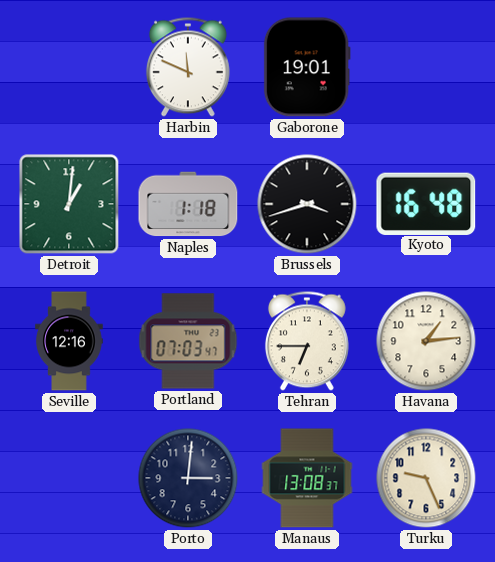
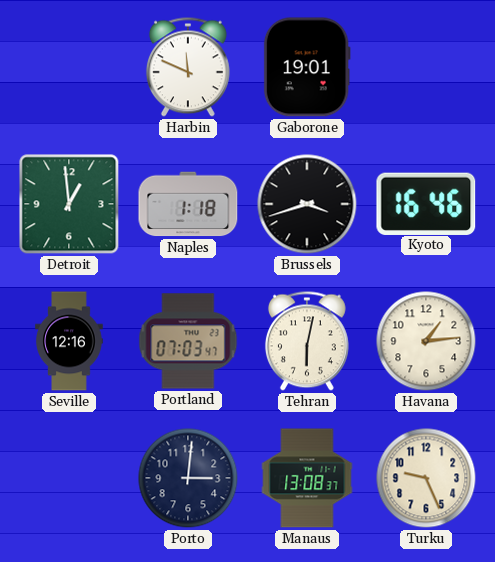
Detroit: 1:01 -> 12:59 (69, 204)
Kyoto: 16:48 -> 16:46 (426, 203)
Tehran: 6:45 -> 6:02 (307, 341)
